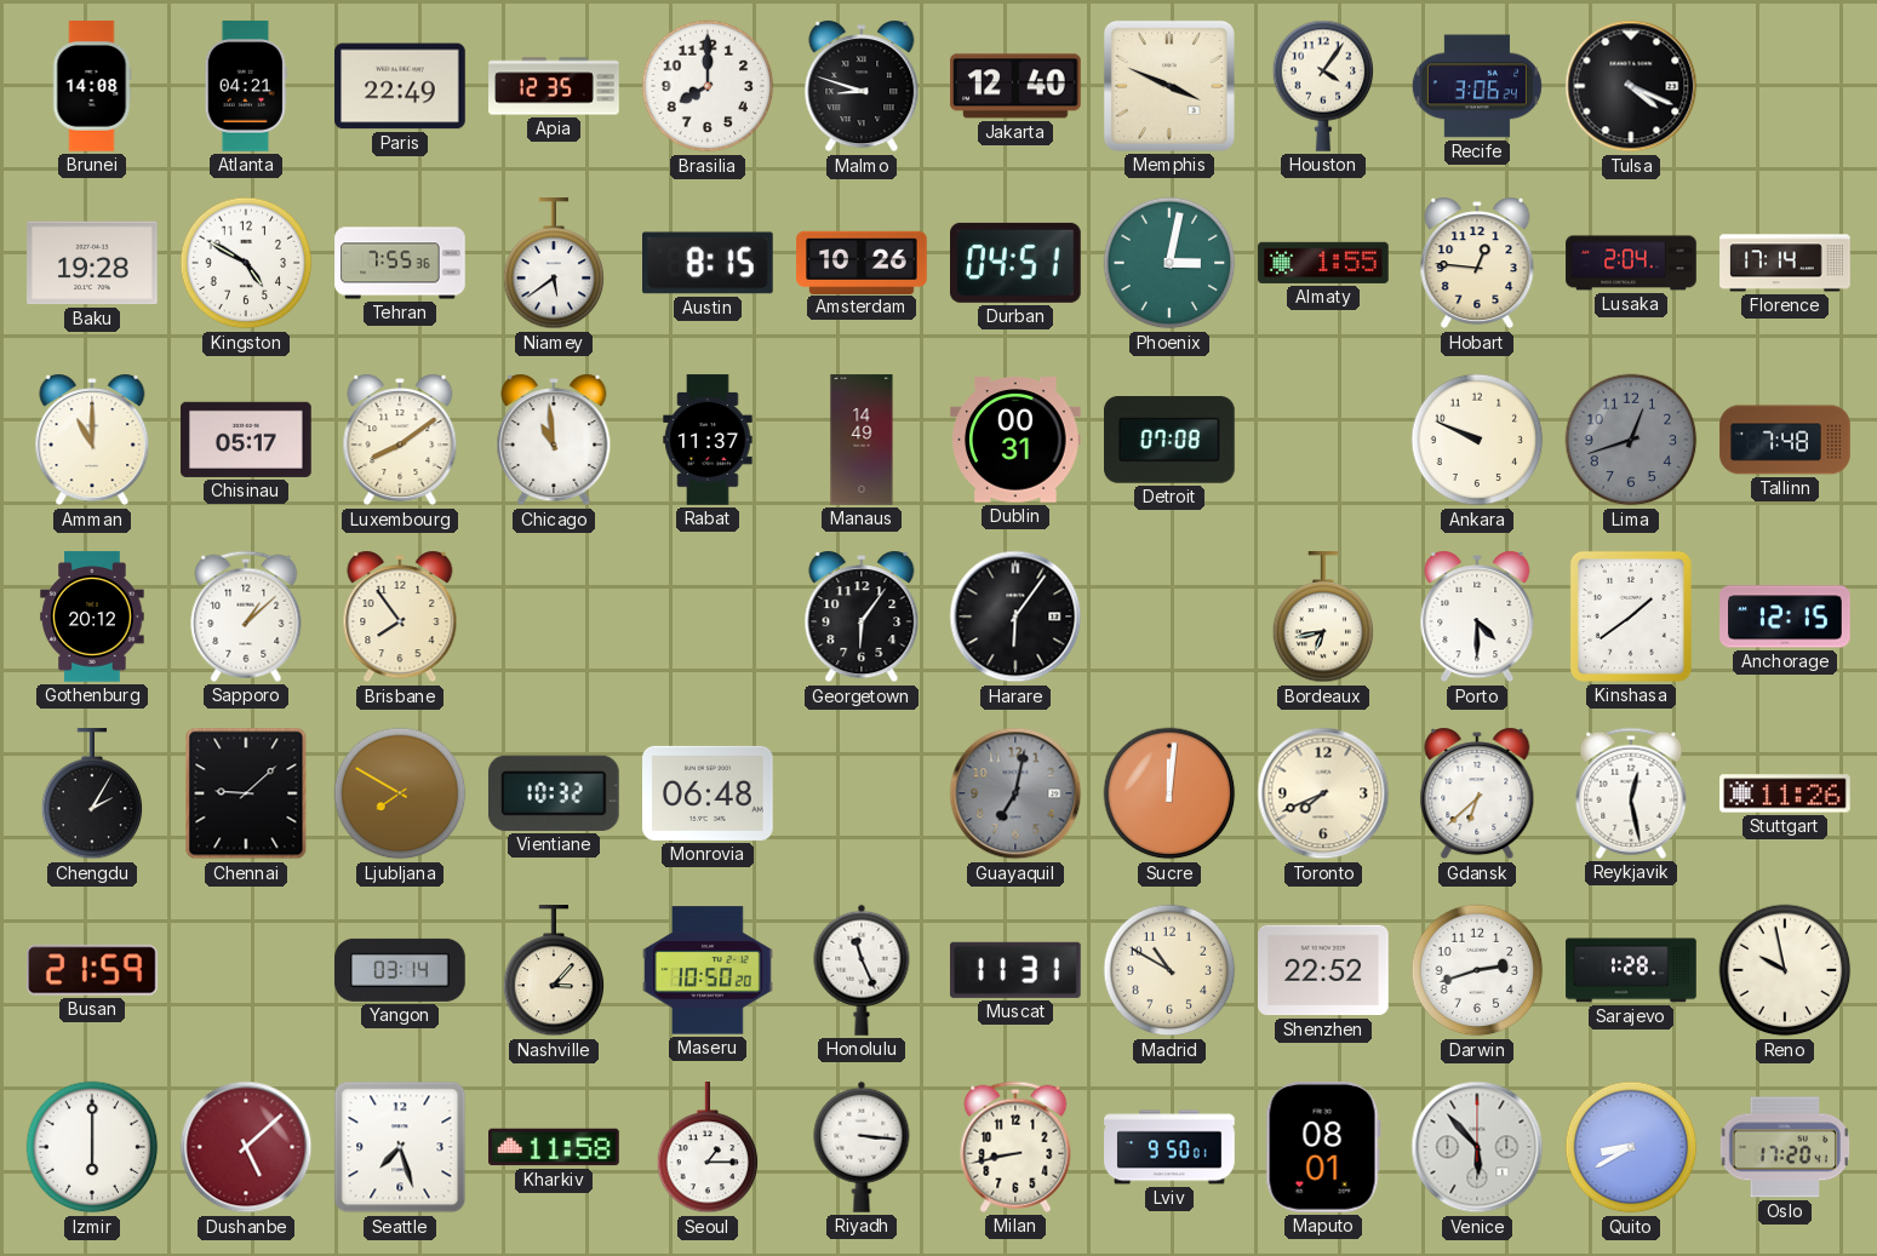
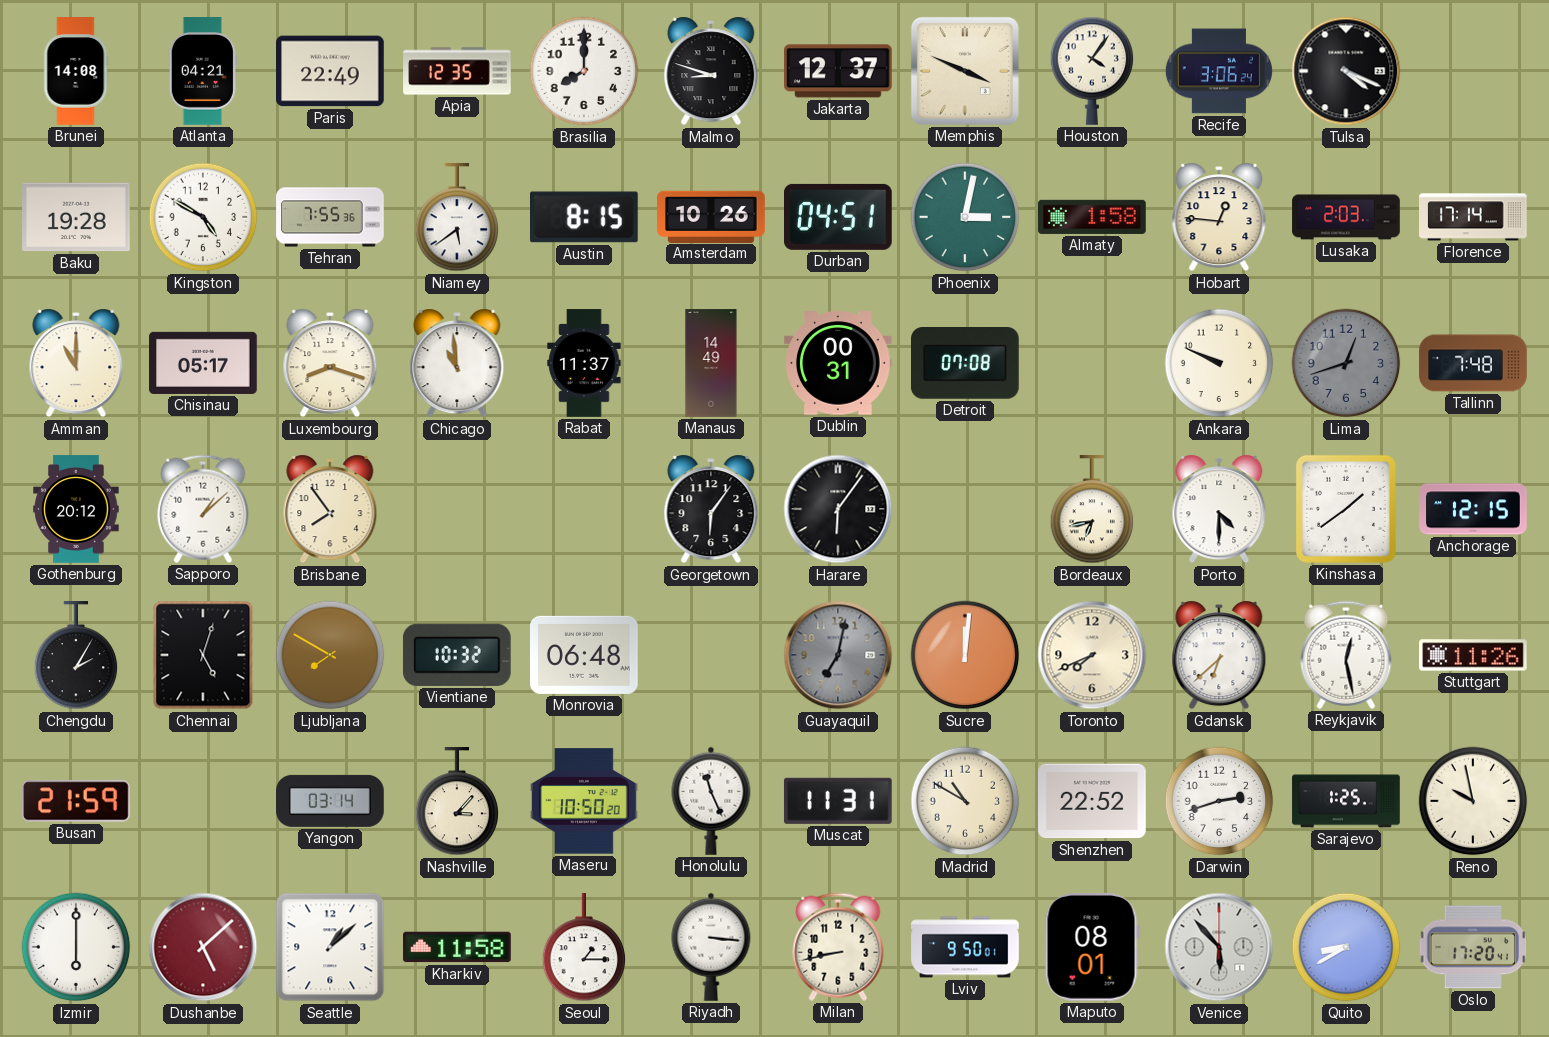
Jakarta: 12:40 -> 12:37 (839, 71)
Almaty: 1:55 -> 1:58 (1092, 217)
Lusaka: 2:04 -> 2:03 (1346, 217)
Luxembourg: 8:09 -> 8:18 (330, 363)
Chennai: 9:08 -> 5:03 (203, 655)
Sarajevo: 1:28 -> 1:25 (1346, 801)
Seattle: 7:27 -> 1:08 (330, 947)
